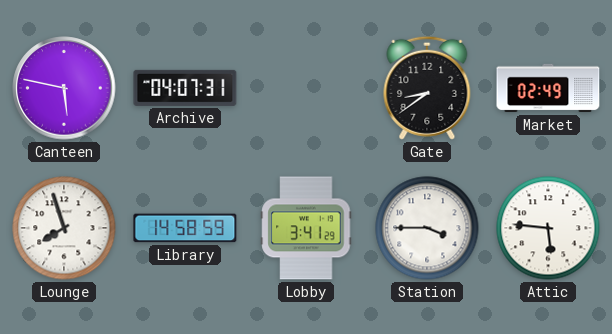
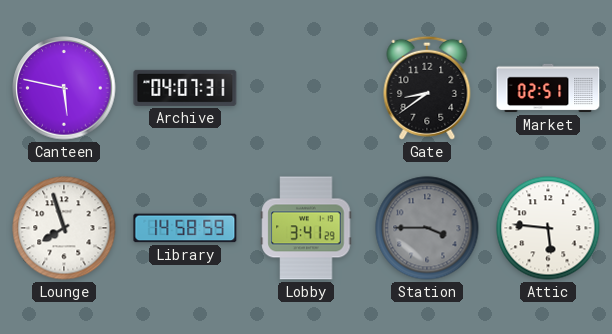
Market: 02:49 -> 02:51 (548, 88)
Station dial: white -> grey (427, 228)
